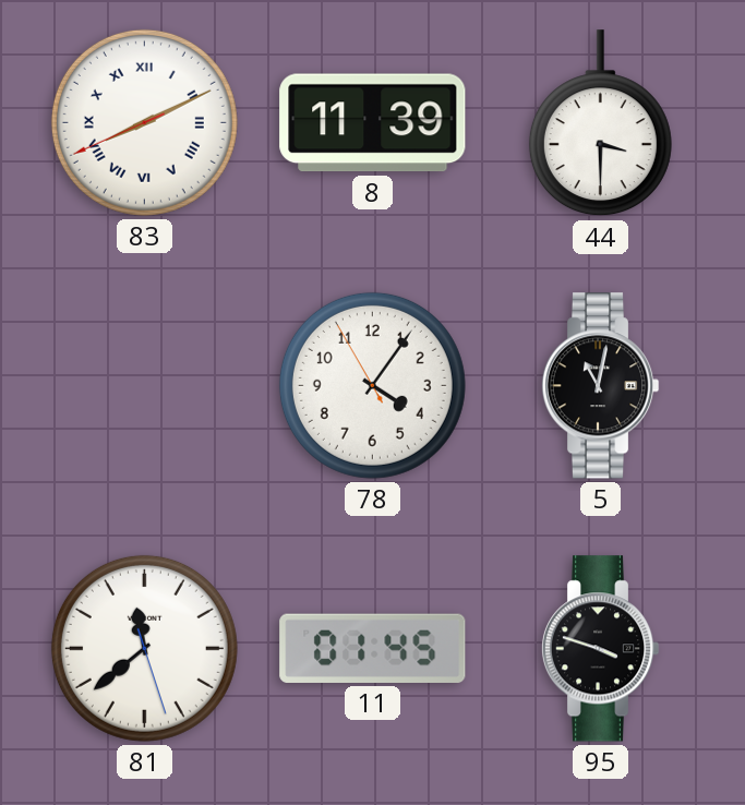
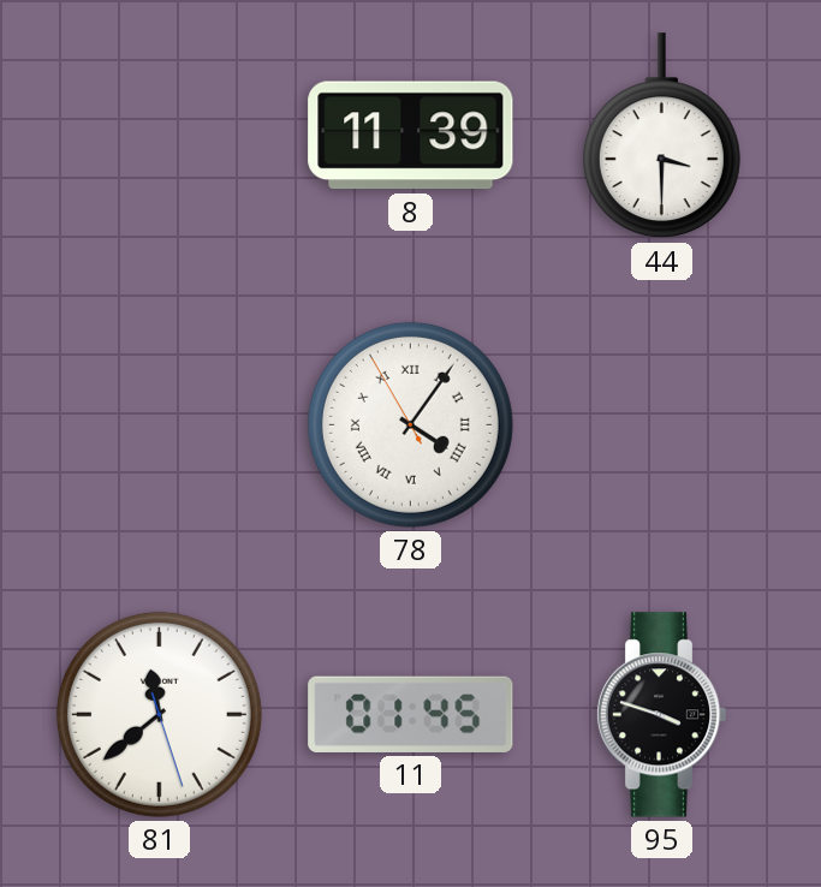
83: 8:10 -> none (144, 122)
78 numerals: Arabic -> Roman (410, 424)
5: 11:02 -> none (600, 386)
